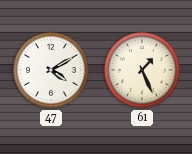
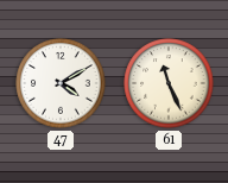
61: 1:26 -> 11:26 (169, 83)
